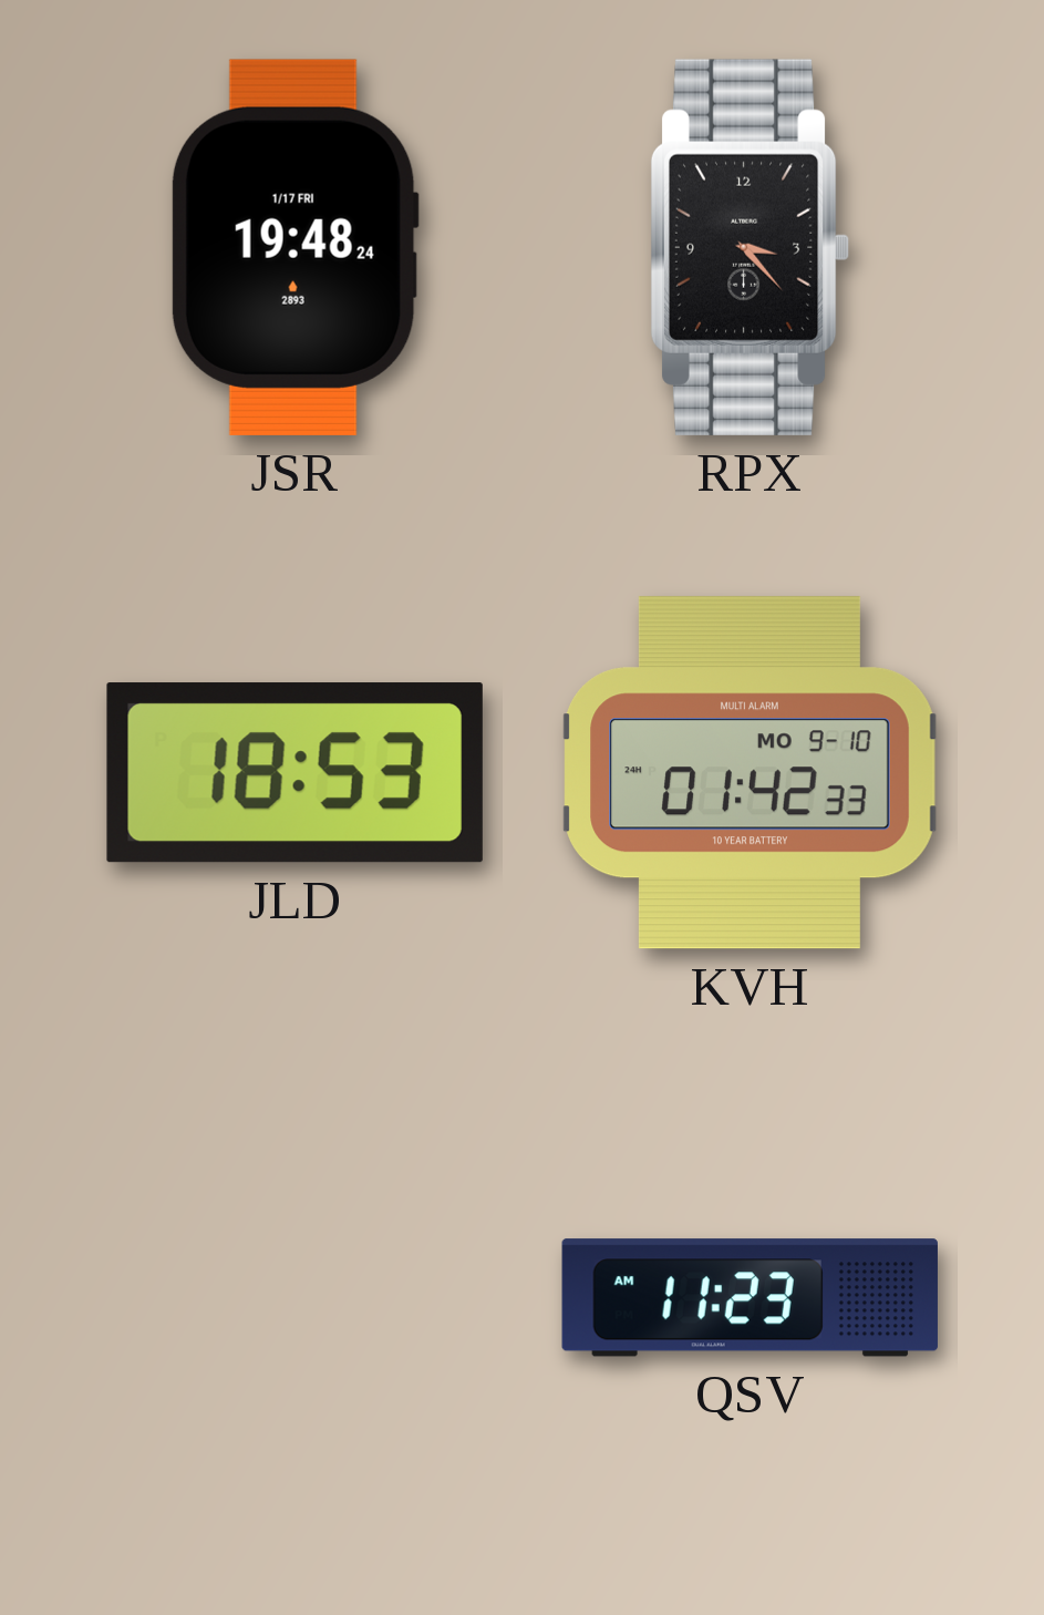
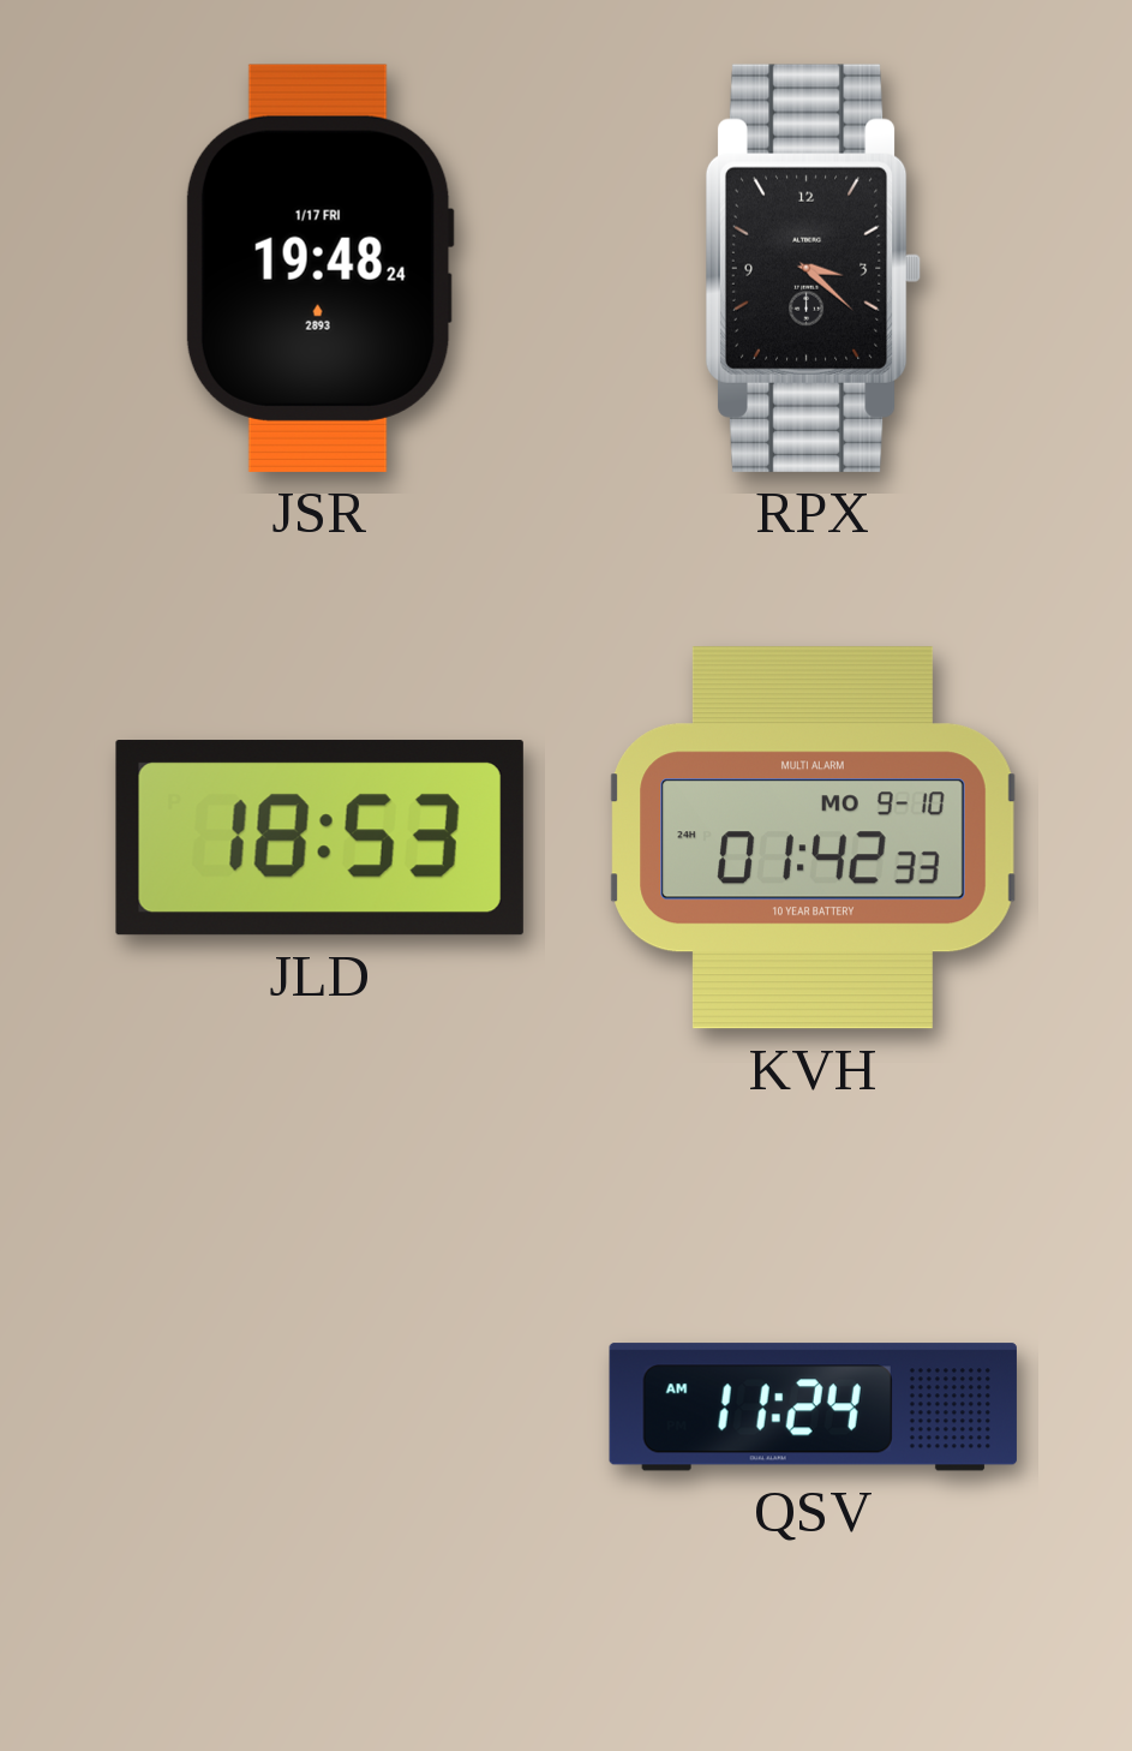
RPX: 3:23 -> 3:22 (814, 268)
QSV: 11:23 -> 11:24 (813, 1408)
